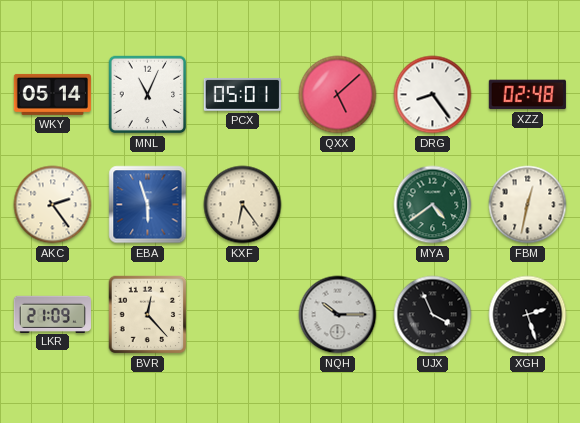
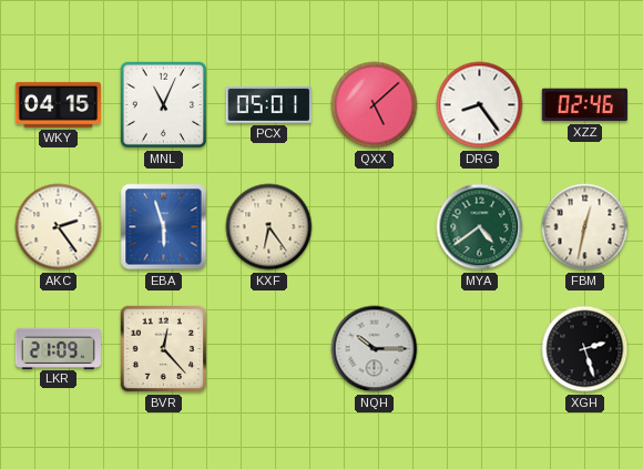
WKY: 05:14 -> 04:15 (58, 104)
XZZ: 02:48 -> 02:46 (584, 105)
UJX: 3:56 -> none (433, 315)
